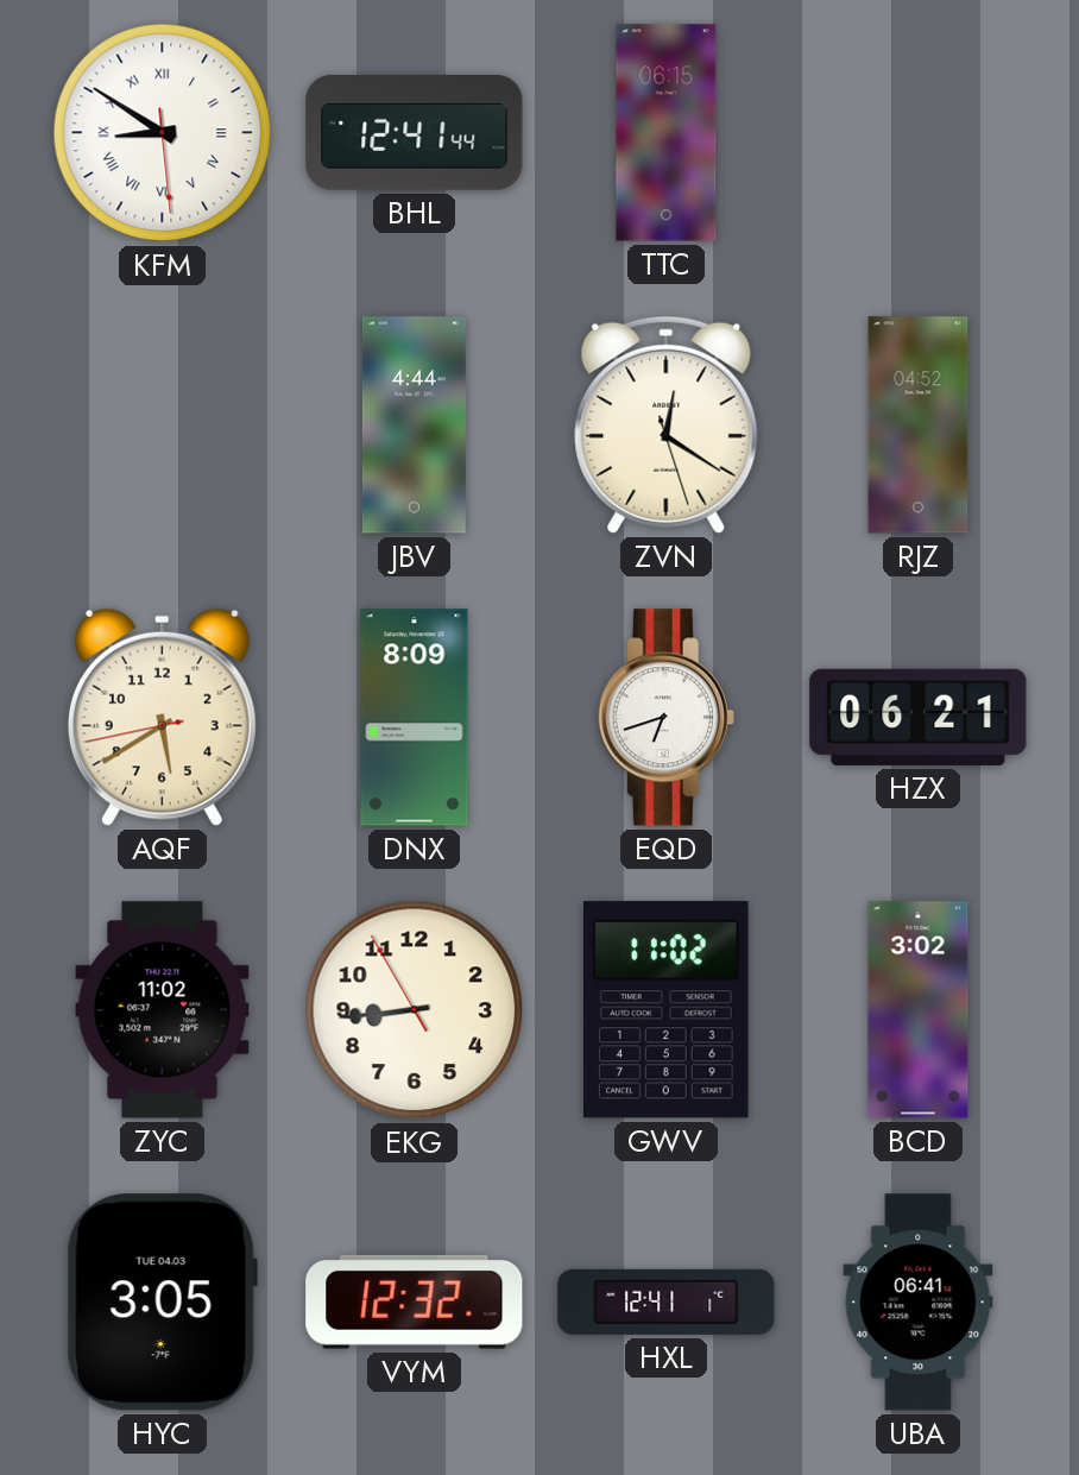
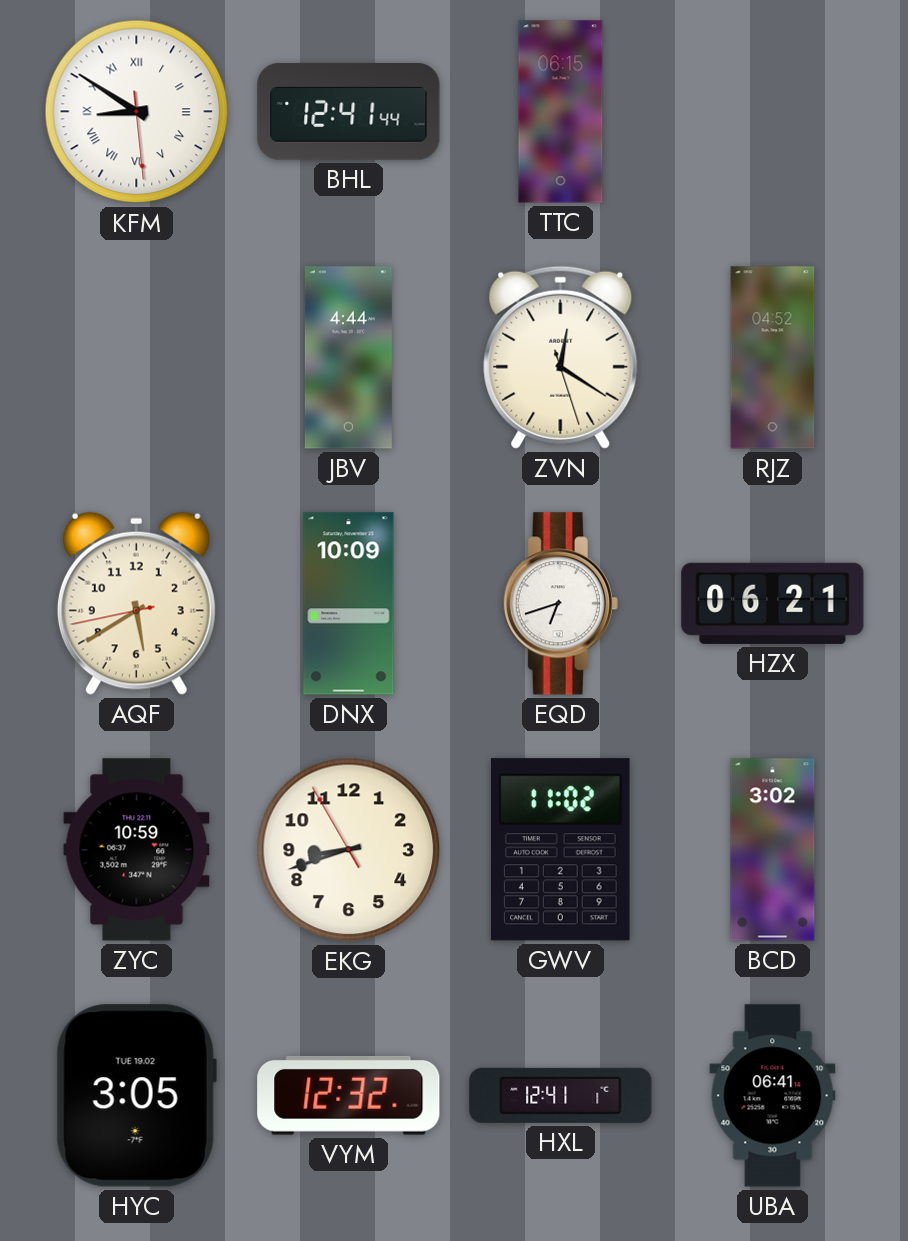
DNX: 8:09 -> 10:09 (349, 604)
ZYC: 11:02 -> 10:59 (137, 850)
EKG: 8:43 -> 8:41 (349, 850)
HYC date: TUE 04.03 -> TUE 19.02 (136, 1096)
